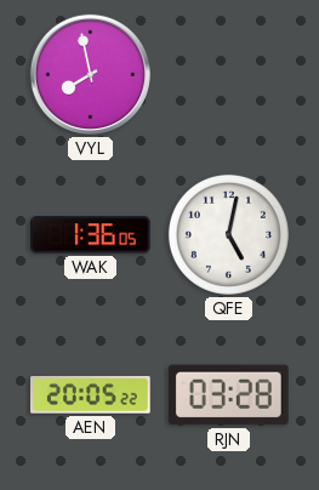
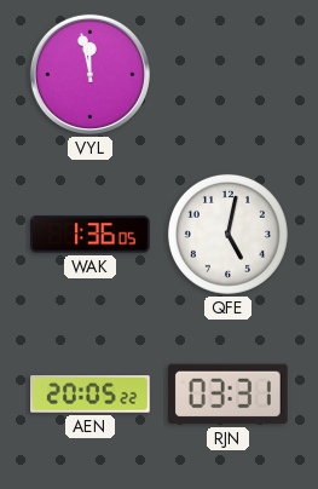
VYL: 7:58 -> 11:58 (89, 74)
RJN: 03:28 -> 03:31 (227, 395)
